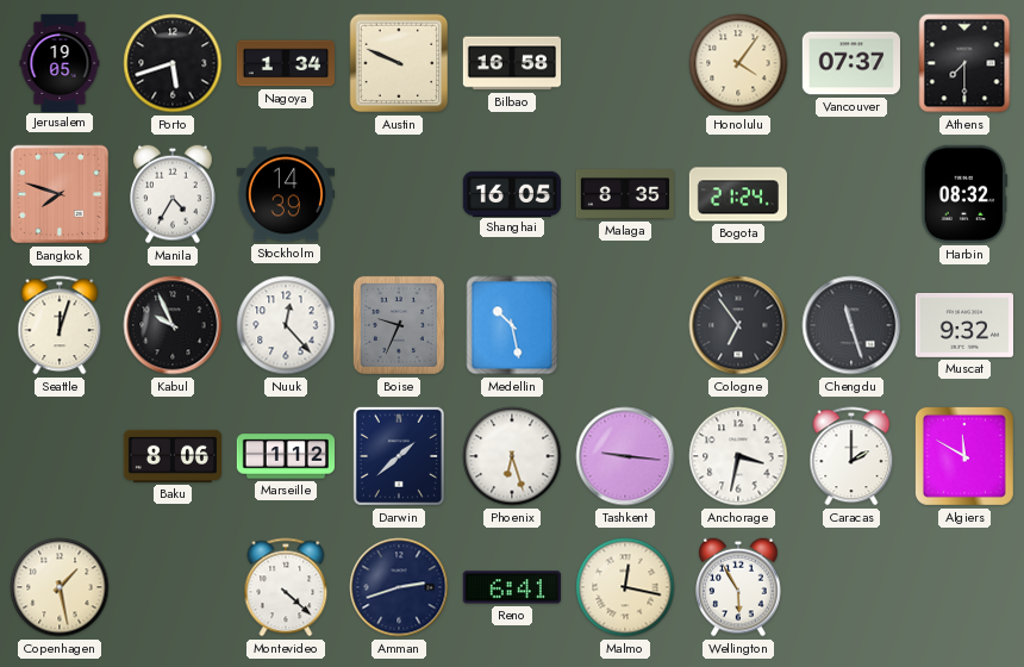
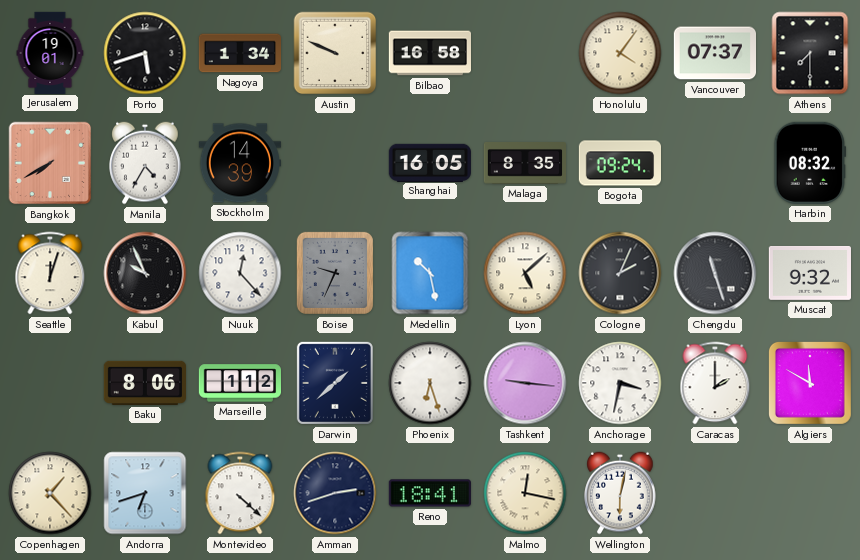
Jerusalem: 19:05 -> 19:01 (50, 52)
Bangkok: 7:48 -> 7:40 (50, 163)
Bogota: 21:24 -> 09:24 (619, 163)
Lyon: none -> 5:08 (525, 273)
Cologne: 6:54 -> 2:04 (620, 273)
Copenhagen: 1:28 -> 1:23 (50, 493)
Andorra: none -> 6:42 (145, 493)
Reno: 6:41 -> 18:41 (430, 493)
Wellington: 5:55 -> 6:02 (620, 493)
